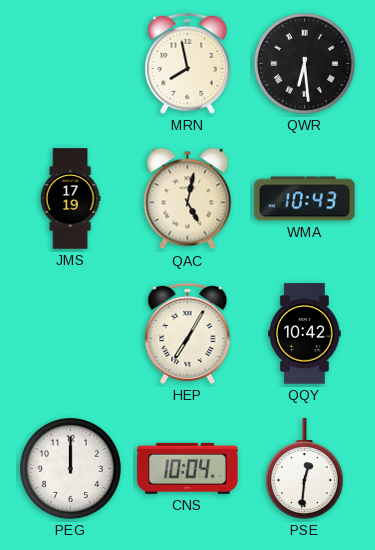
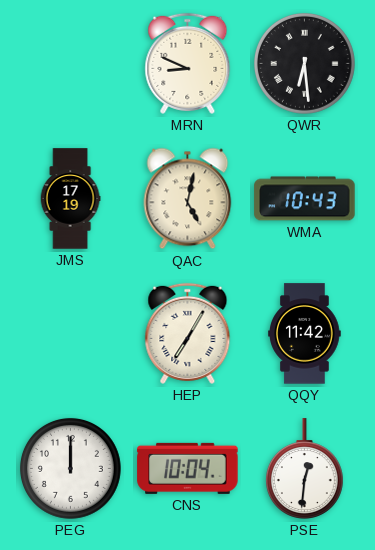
MRN: 7:58 -> 8:49 (188, 63)
QQY: 10:42 -> 11:42 (305, 334)
